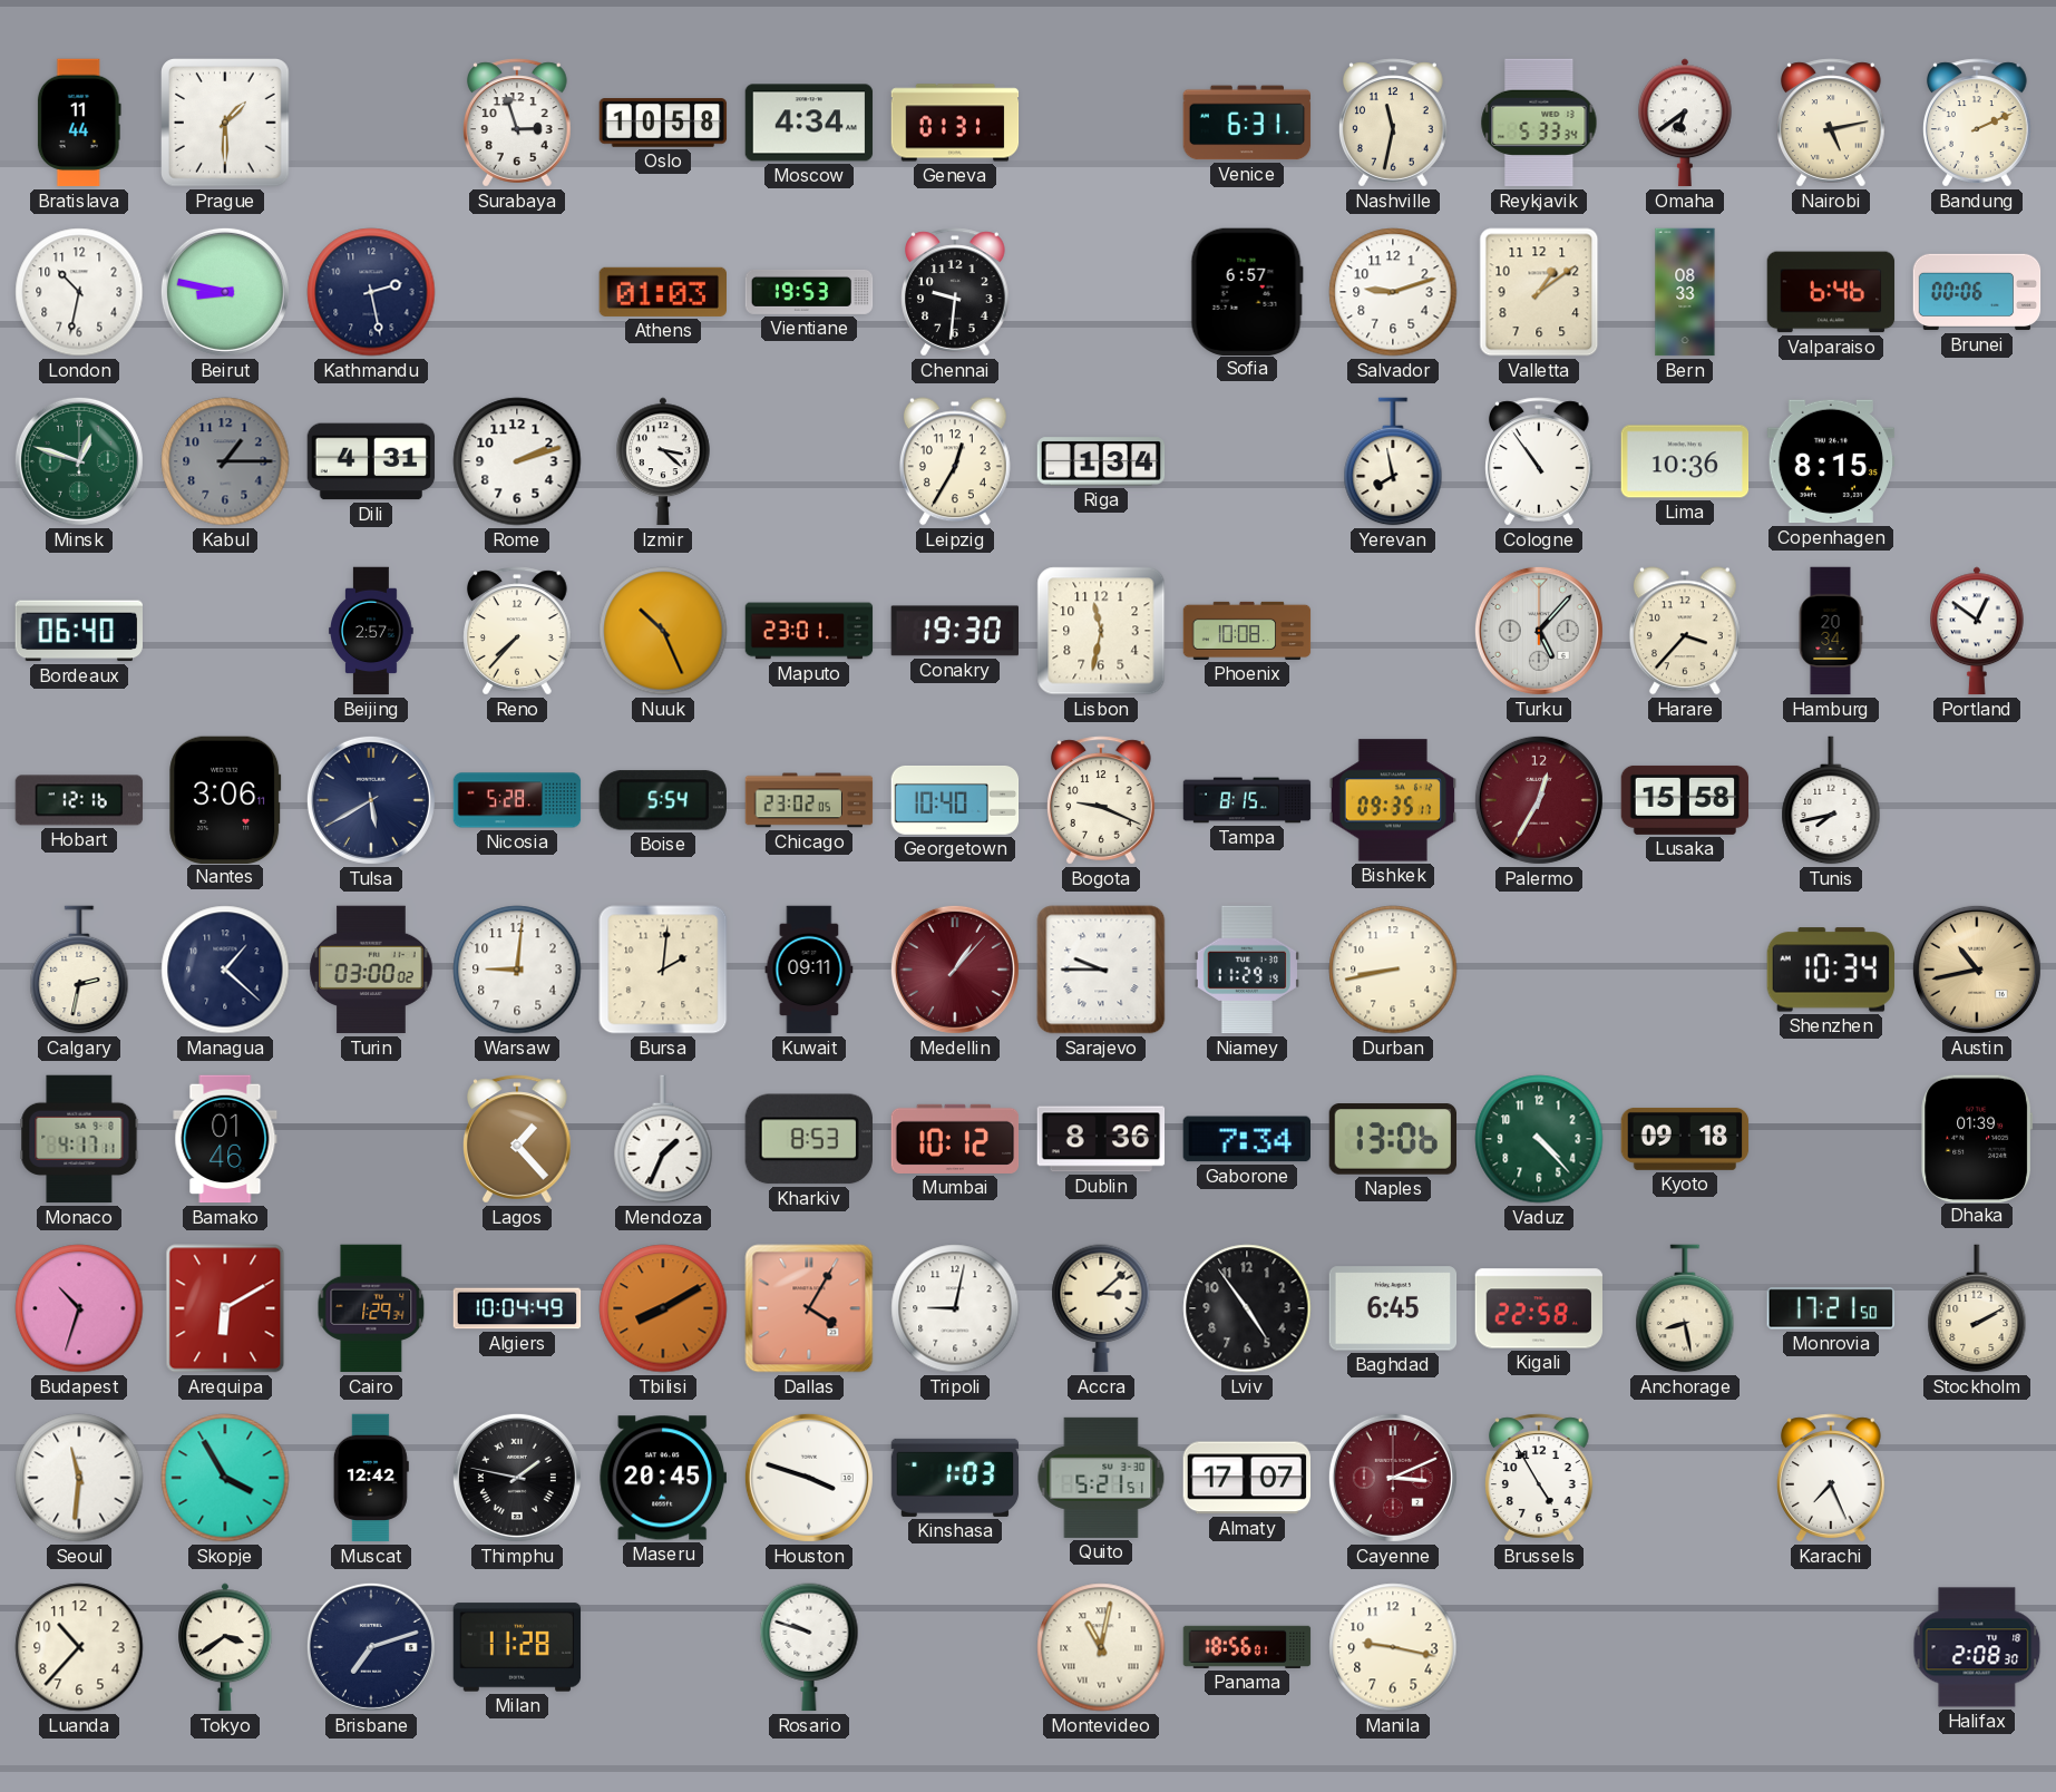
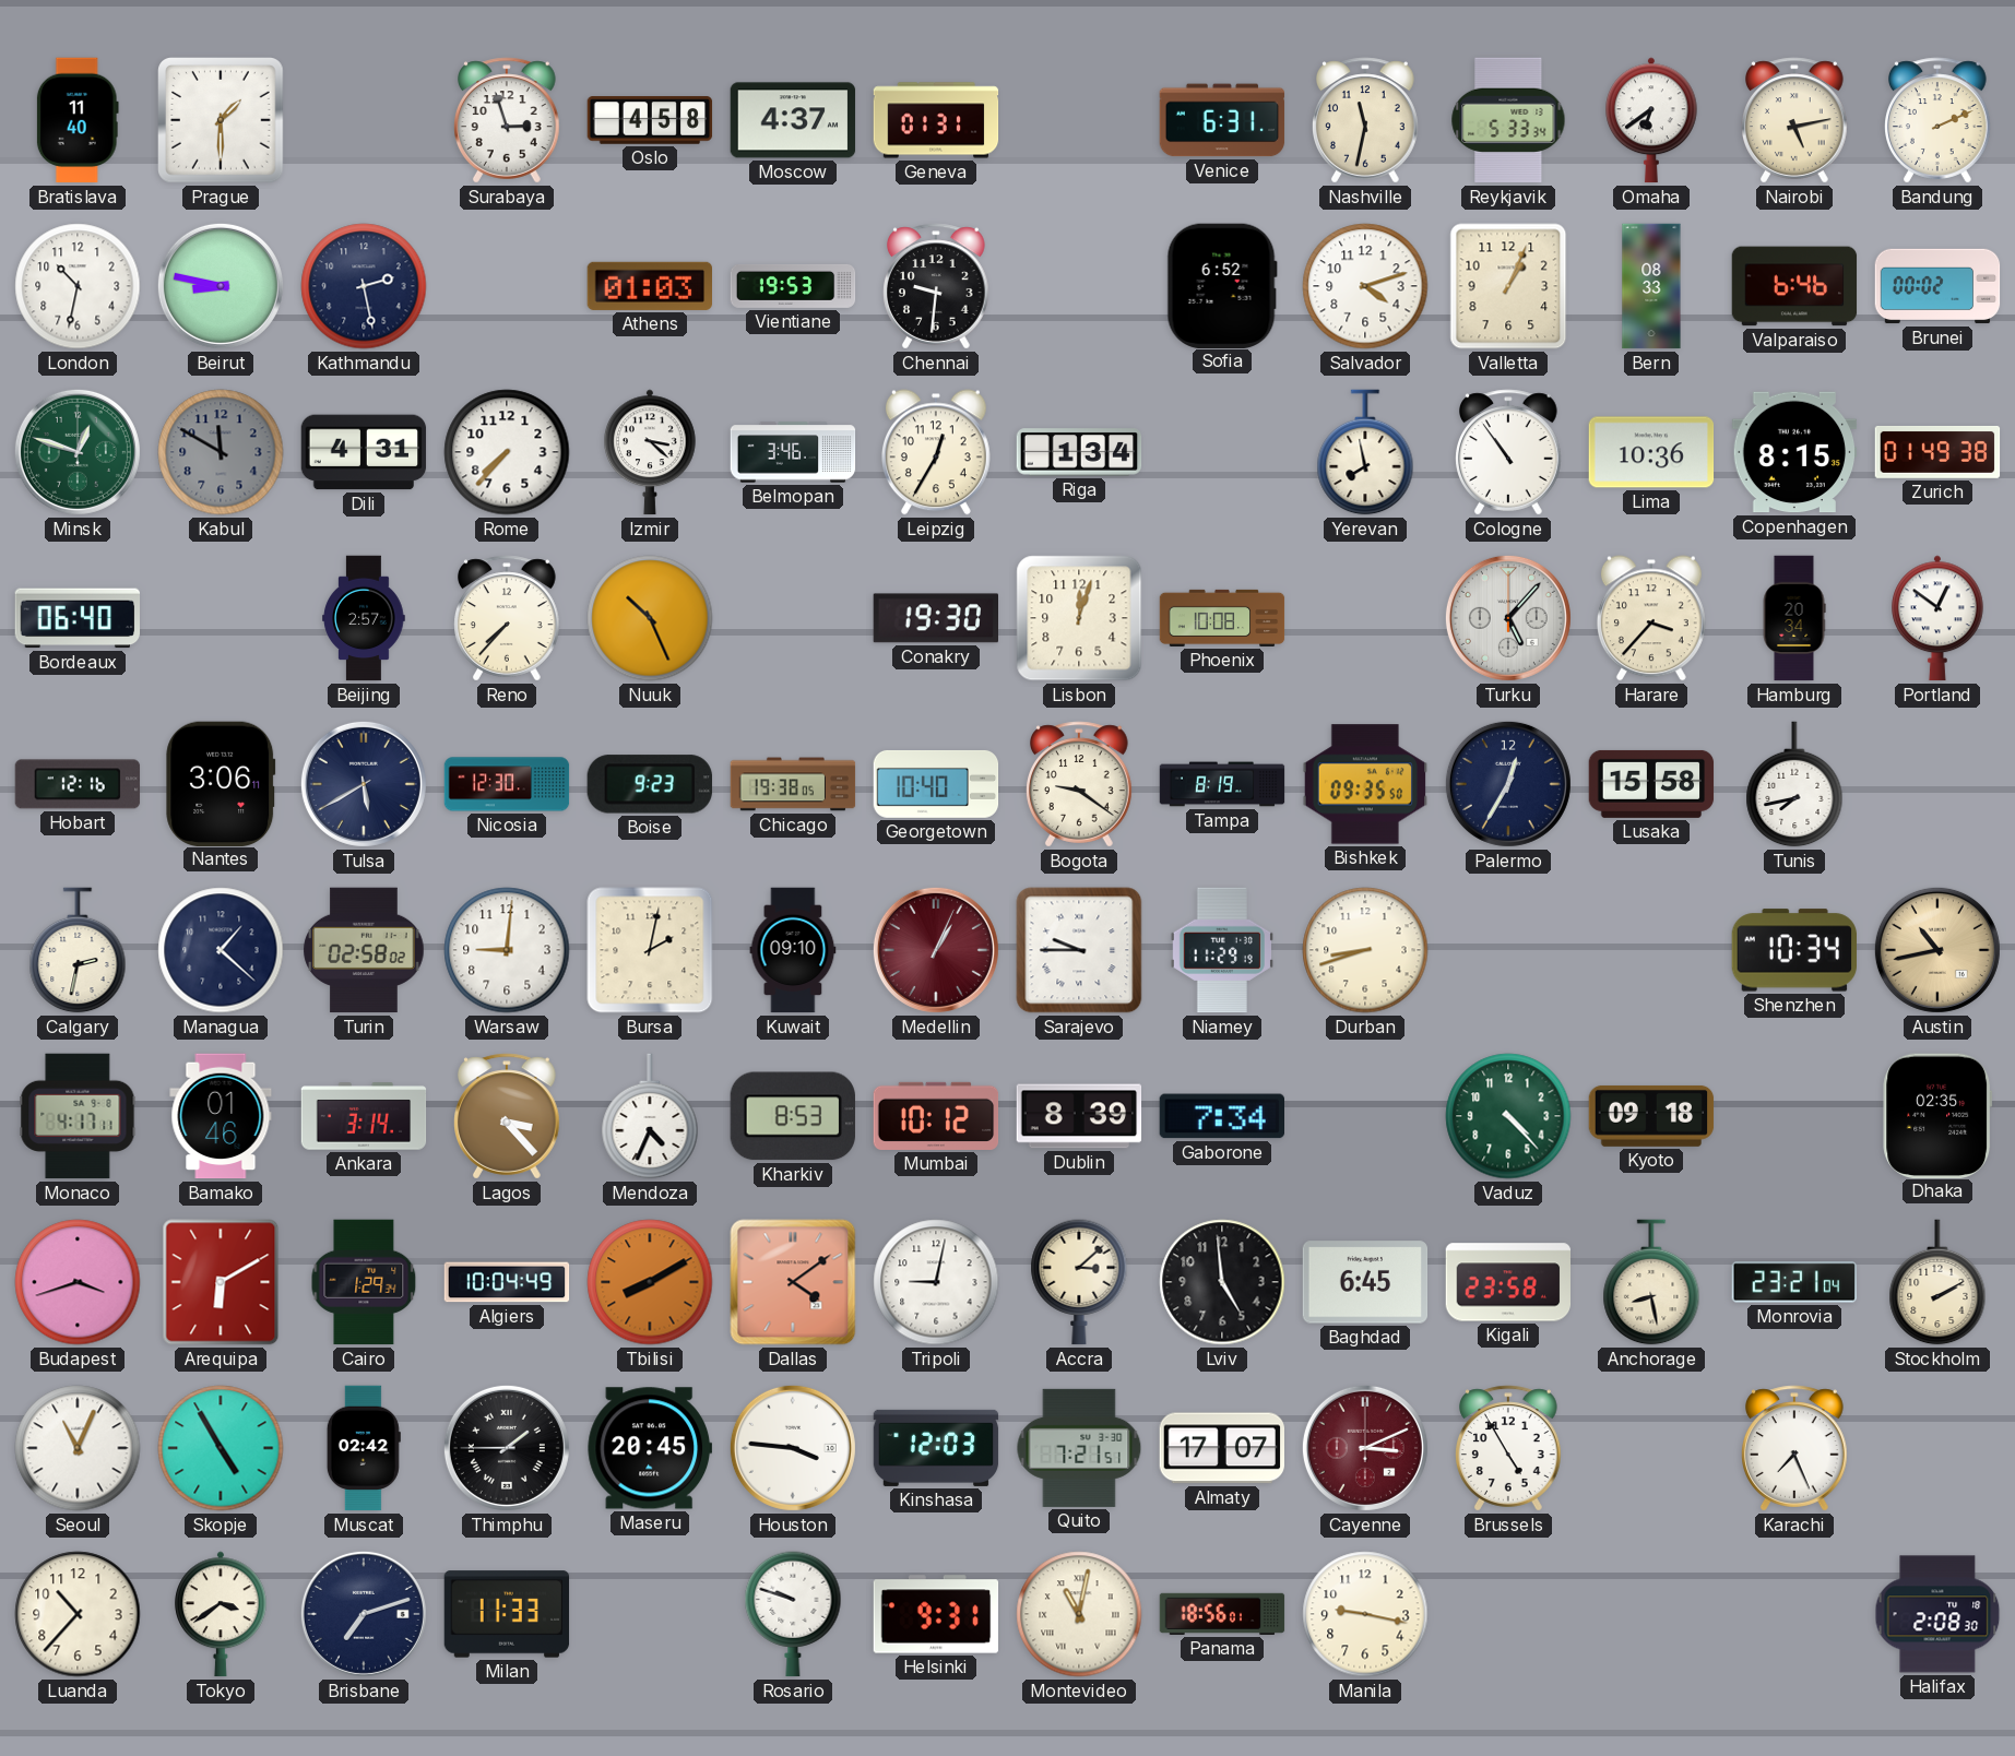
Bratislava: 11:44 -> 11:40 (78, 120)
Oslo: 10:58 -> 4:58 (650, 120)
Moscow: 4:34 -> 4:37 (793, 120)
Sofia: 6:57 -> 6:52 (1222, 285)
Salvador: 9:12 -> 4:12 (1365, 286)
Valletta: 1:09 -> 1:04 (1508, 286)
Brunei: 00:06 -> 00:02 (1937, 286)
Kabul: 1:15 -> 11:50 (221, 452)
Rome: 2:12 -> 7:37 (507, 452)
Belmopan: none -> 3:46 (793, 452)
Zurich: none -> 01:49 (1937, 452)
Maputo: 23:01 -> none (809, 631)
Lisbon: 11:32 -> 12:03 (1079, 618)
Nicosia: 5:28 -> 12:30 (507, 784)
Boise: 5:54 -> 9:23 (650, 784)
Chicago: 23:02 -> 19:38 (793, 784)
Bogota: 9:19 -> 9:21 (1080, 784)
Tampa: 8:15 -> 8:19 (1222, 784)
Bishkek: 09:35:17 -> 09:35:50 (1365, 784)
Palermo dial: burgundy -> navy (1508, 784)
Turin: 03:00 -> 02:58 (364, 950)
Bursa: 2:01 -> 2:02 (650, 950)
Kuwait: 09:11 -> 09:10 (793, 950)
Medellin: 1:07 -> 1:04 (936, 950)
Durban: 8:43 -> 8:42 (1365, 950)
Ankara: none -> 3:14 (364, 1116)
Lagos: 1:23 -> 3:23 (508, 1116)
Mendoza: 1:34 -> 4:34 (650, 1116)
Dublin: 8:36 -> 8:39 (1079, 1116)
Naples: 13:06 -> none (1393, 1139)
Dhaka: 01:39 -> 02:35 (1937, 1115)
Budapest: 10:33 -> 3:42 (78, 1282)
Dallas: 4:05 -> 4:09 (793, 1282)
Lviv: 4:54 -> 4:59 (1222, 1282)
Kigali: 22:58 -> 23:58 (1508, 1282)
Monrovia: 17:21 -> 23:21 (1793, 1282)
Seoul: 11:31 -> 11:04 (78, 1448)
Skopje: 3:55 -> 4:55 (221, 1448)
Muscat: 12:42 -> 02:42 (364, 1448)
Thimphu: 1:47 -> 1:45 (507, 1448)
Houston: 3:48 -> 3:46 (793, 1448)
Kinshasa: 1:03 -> 12:03 (936, 1448)
Quito: 5:21 -> 7:21 (1079, 1448)
Milan: 11:28 -> 11:33 (507, 1614)
Helsinki: none -> 9:31 (936, 1614)
